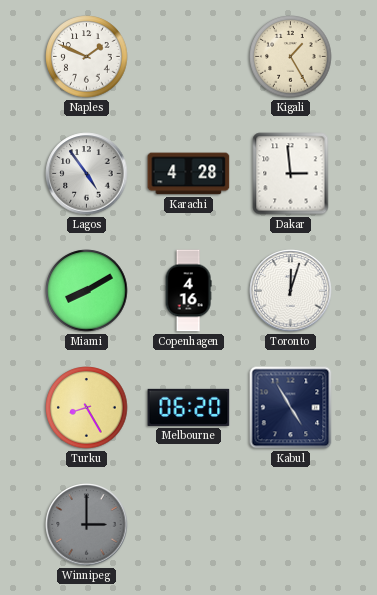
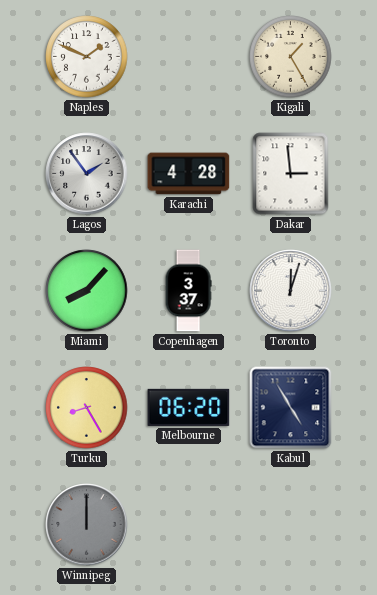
Lagos: 4:54 -> 1:54 (87, 174)
Miami: 8:10 -> 8:07 (87, 291)
Copenhagen: 4:16 -> 3:37 (188, 291)
Winnipeg: 3:00 -> 12:00 (87, 525)
